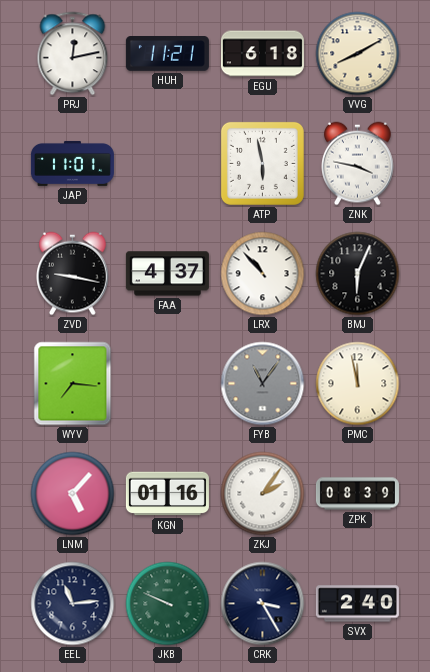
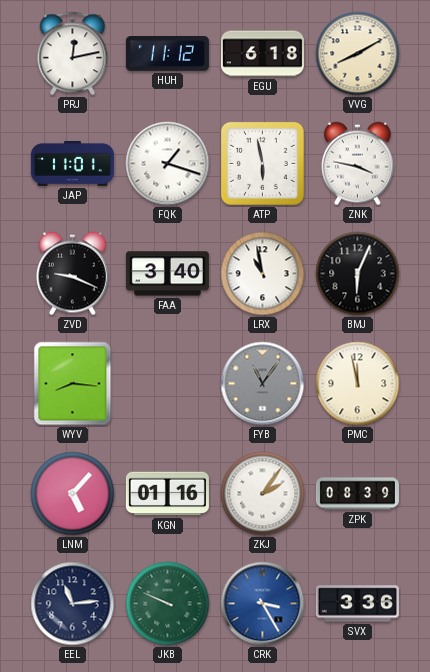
HUH: 11:21 -> 11:12 (167, 54)
FQK: none -> 1:18 (168, 164)
ZVD: 9:17 -> 9:19 (73, 274)
FAA: 4:37 -> 3:40 (167, 274)
LRX: 10:53 -> 10:58 (263, 274)
WYV: 7:16 -> 8:16 (73, 384)
CRK dial: navy -> blue (263, 604)
SVX: 2:40 -> 3:36 (357, 604)
